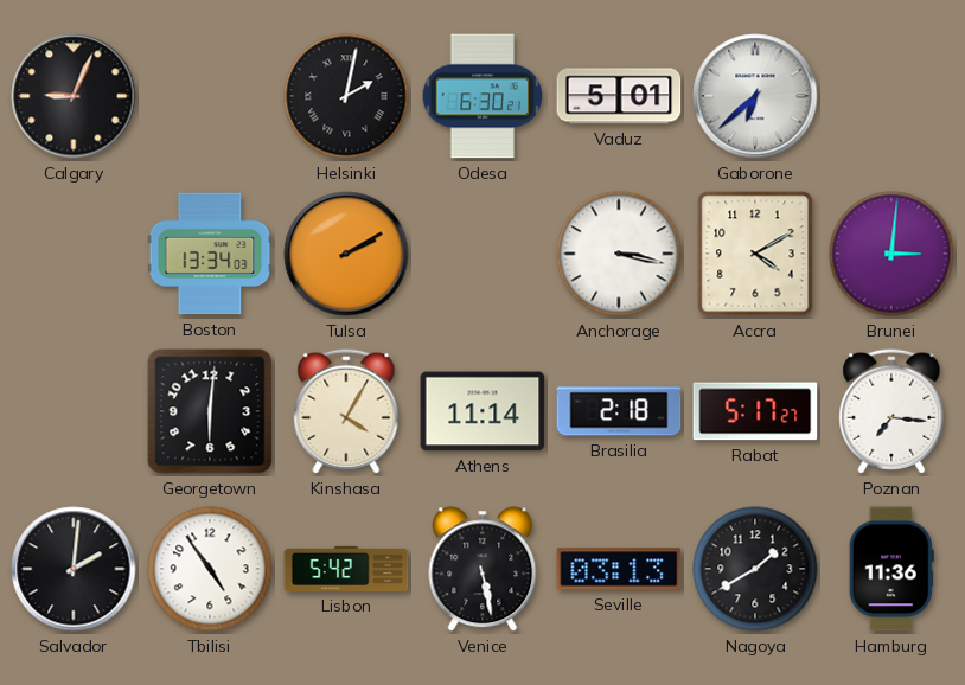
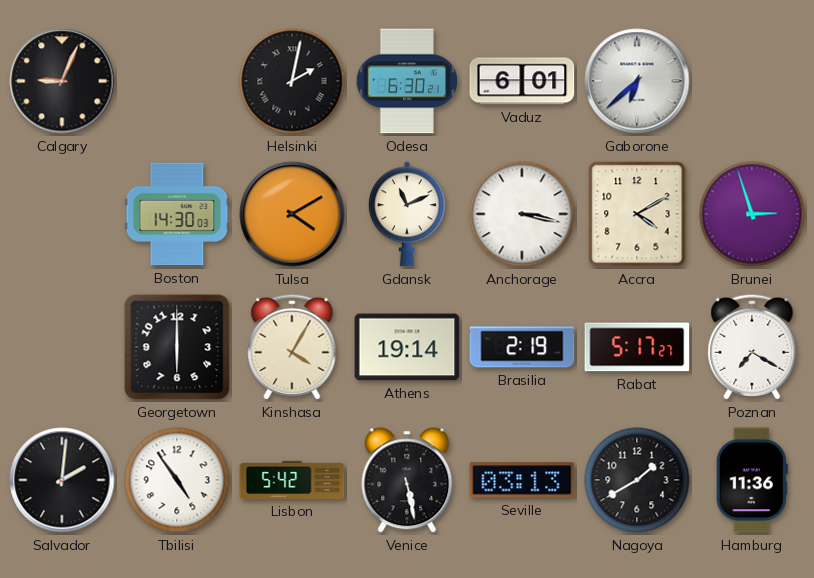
Vaduz: 5:01 -> 6:01 (522, 81)
Boston: 13:34 -> 14:30 (177, 214)
Tulsa: 2:10 -> 4:10 (292, 214)
Gdansk: none -> 11:11 (407, 214)
Brunei: 3:01 -> 2:57 (752, 214)
Georgetown: 6:01 -> 6:00 (177, 347)
Athens: 11:14 -> 19:14 (407, 347)
Brasilia: 2:18 -> 2:19 (522, 347)
Poznan: 7:16 -> 7:20 (752, 347)
